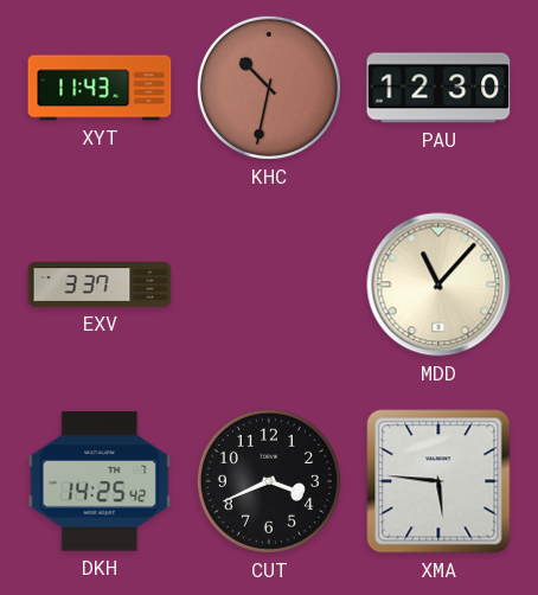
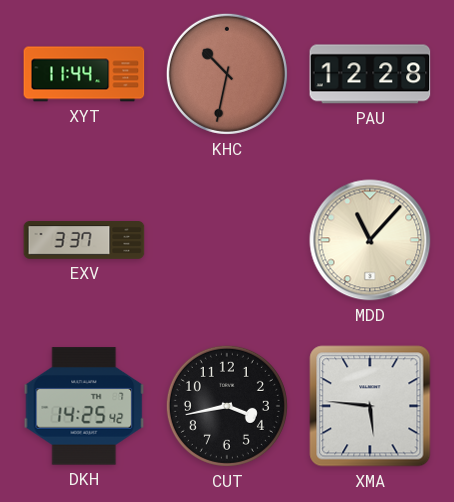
XYT: 11:43 -> 11:44 (84, 74)
PAU: 12:30 -> 12:28 (370, 74)
CUT: 3:41 -> 3:43 (227, 406)
